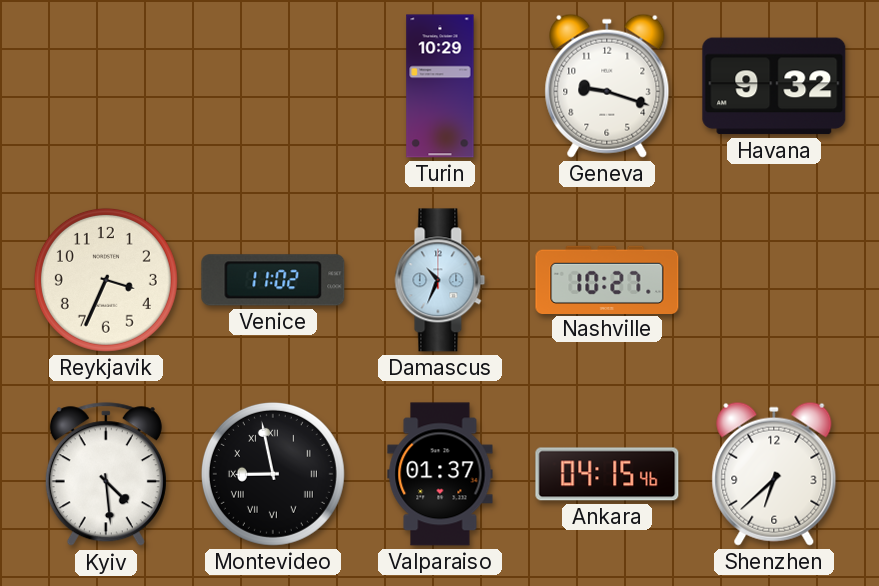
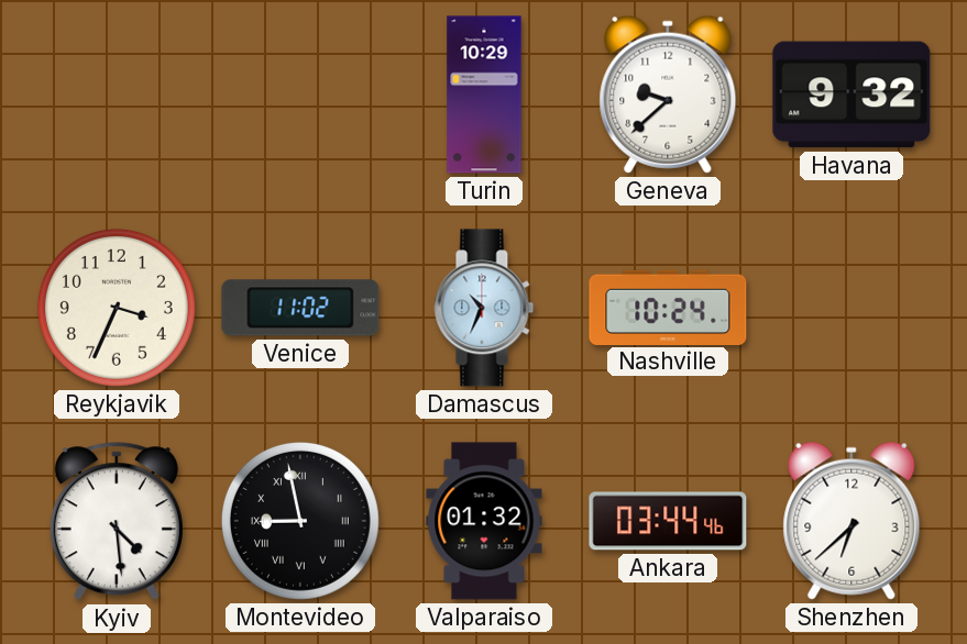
Geneva: 9:18 -> 9:38 (668, 95)
Nashville: 10:27 -> 10:24 (668, 307)
Valparaiso: 01:37 -> 01:32 (484, 521)
Ankara: 04:15 -> 03:44 (668, 521)
